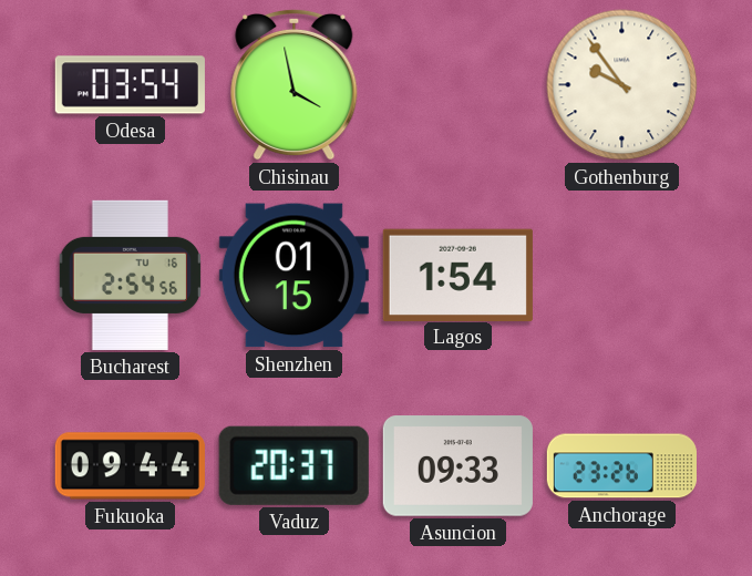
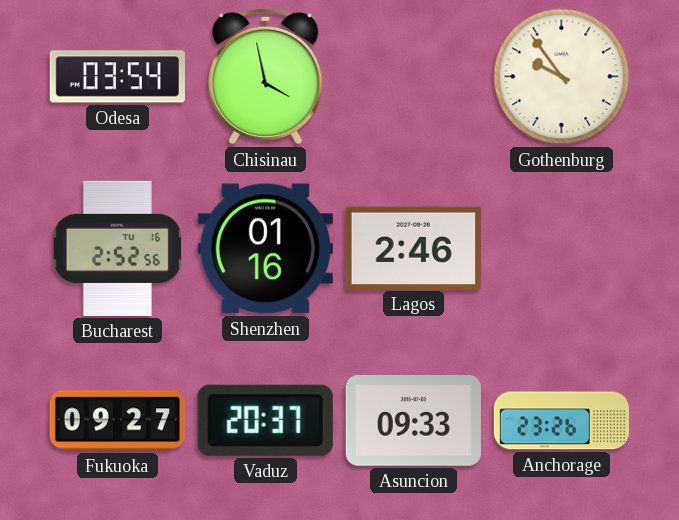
Bucharest: 2:54 -> 2:52 (117, 248)
Shenzhen: 01:15 -> 01:16 (265, 249)
Lagos: 1:54 -> 2:46 (413, 248)
Fukuoka: 09:44 -> 09:27 (117, 421)
